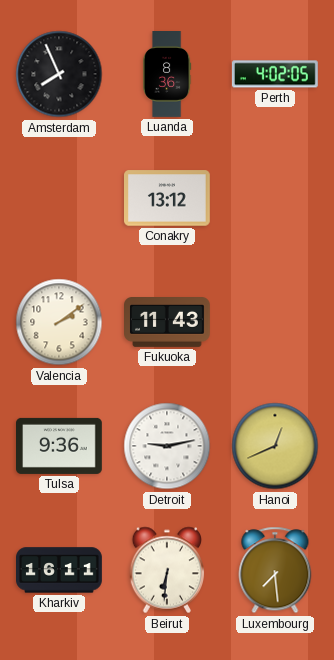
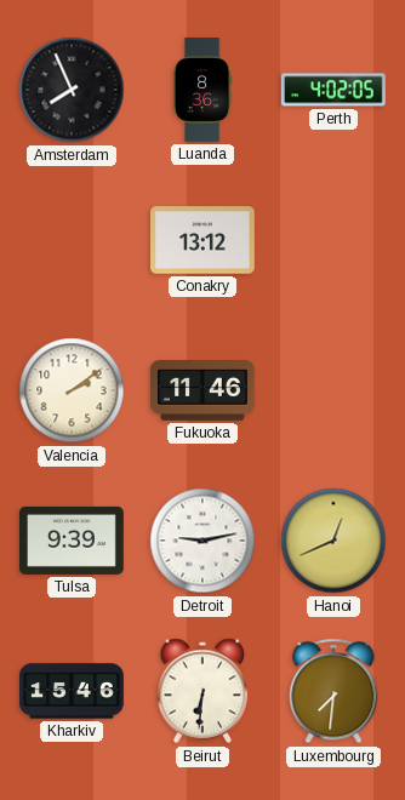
Fukuoka: 11:43 -> 11:46 (204, 392)
Tulsa: 9:36 -> 9:39 (73, 541)
Kharkiv: 16:11 -> 15:46 (73, 691)
Luxembourg: 7:29 -> 7:31 (333, 691)
